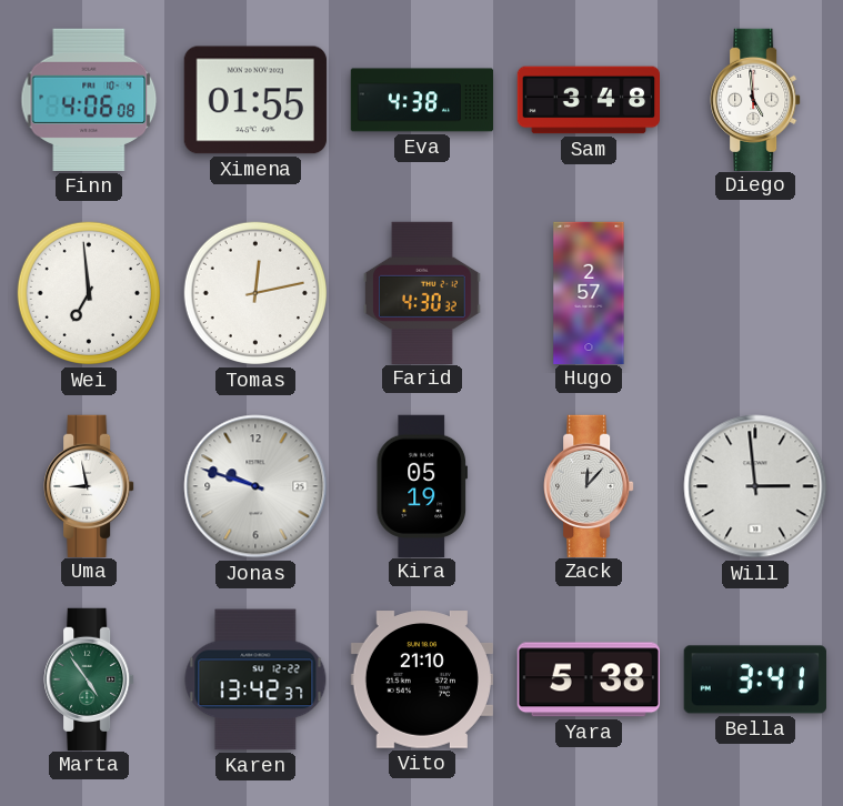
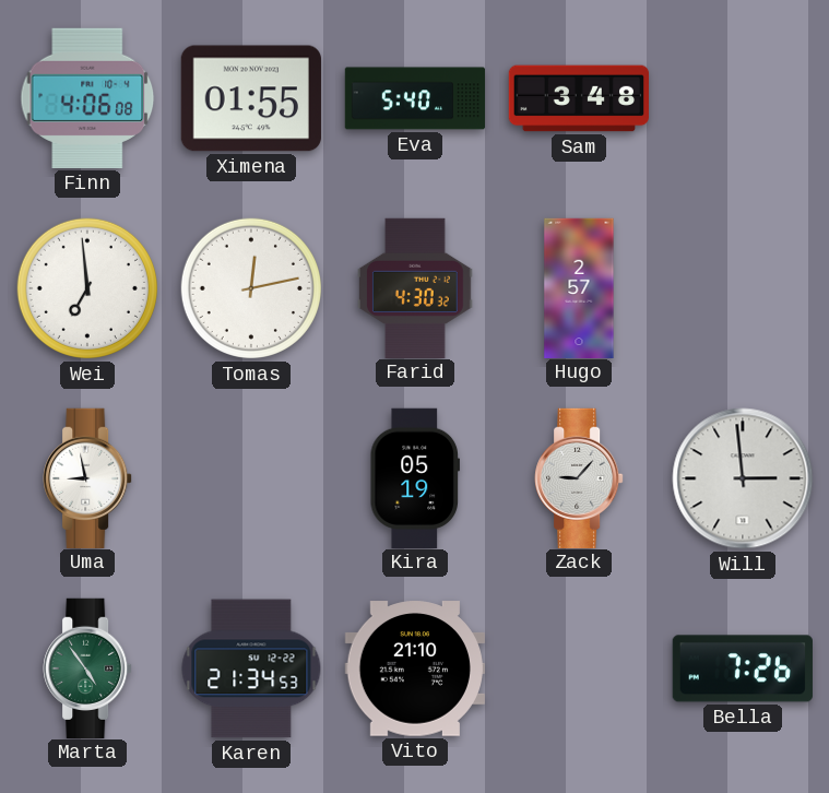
Eva: 4:38 -> 5:40 (415, 98)
Diego: 4:59 -> none (755, 99)
Jonas: 9:48 -> none (255, 486)
Zack: 12:07 -> 9:07 (579, 477)
Karen: 13:42 -> 21:34 (251, 668)
Yara: 5:38 -> none (589, 679)
Bella: 3:41 -> 7:26 (743, 668)
